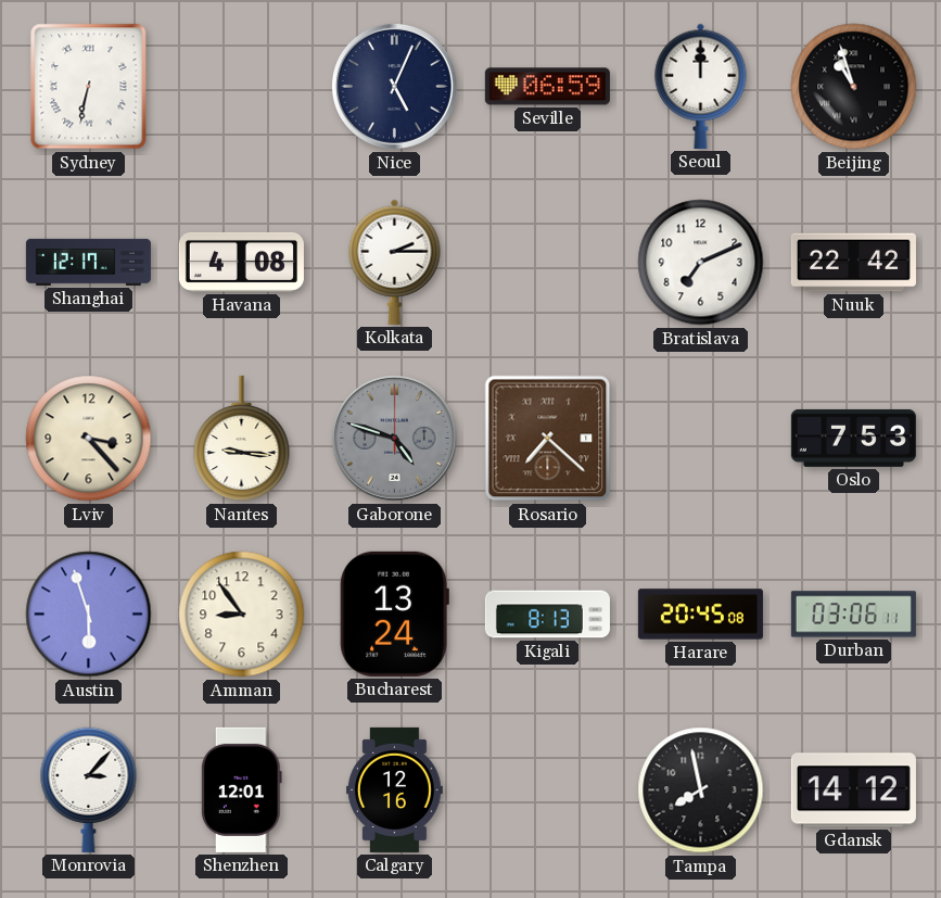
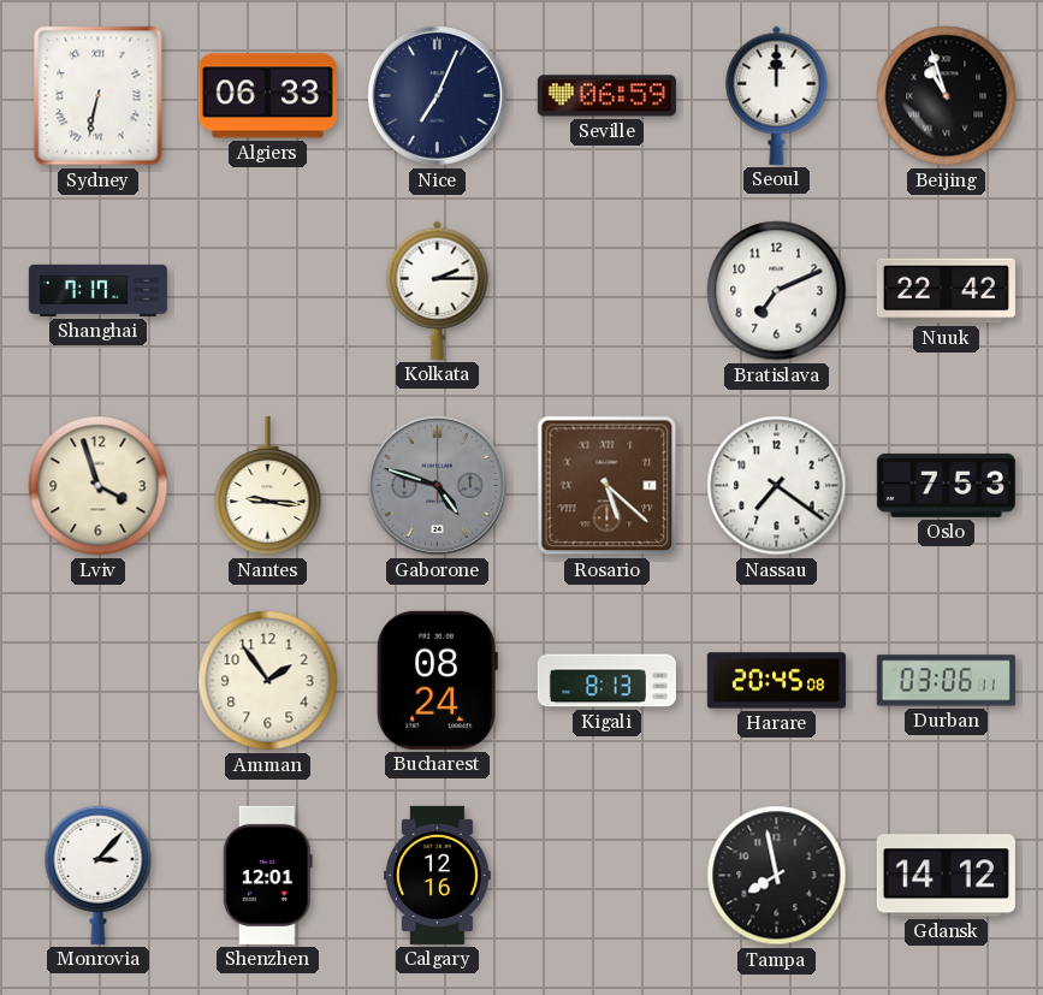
Algiers: none -> 06:33 (267, 96)
Nice: 5:04 -> 7:04 (437, 95)
Shanghai: 12:17 -> 7:17 (97, 290)
Havana: 4:08 -> none (241, 262)
Lviv: 3:23 -> 3:57 (99, 486)
Rosario: 7:22 -> 5:22 (608, 486)
Nassau: none -> 7:21 (777, 486)
Austin: 5:57 -> none (89, 615)
Amman: 8:54 -> 1:54 (268, 681)
Bucharest: 13:24 -> 08:24 (437, 680)
